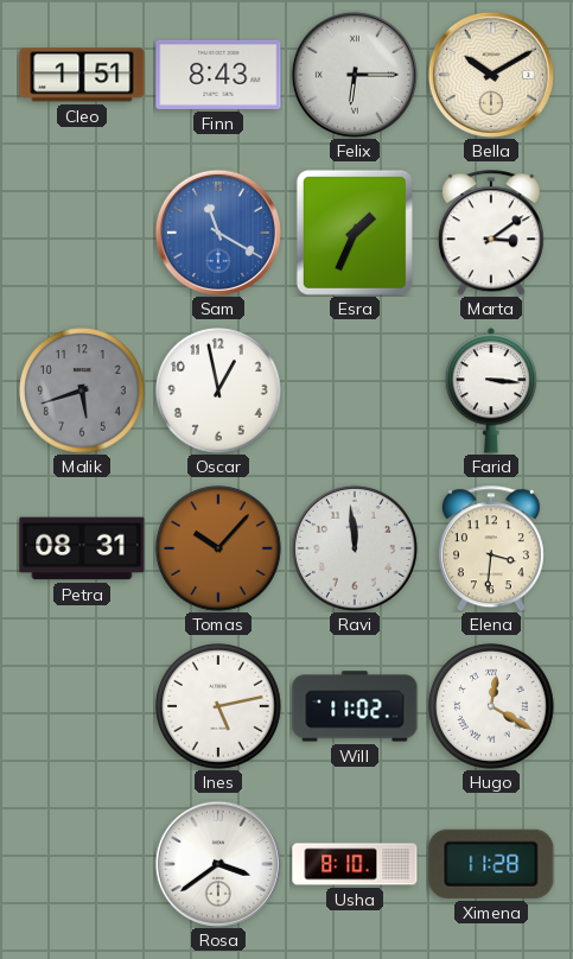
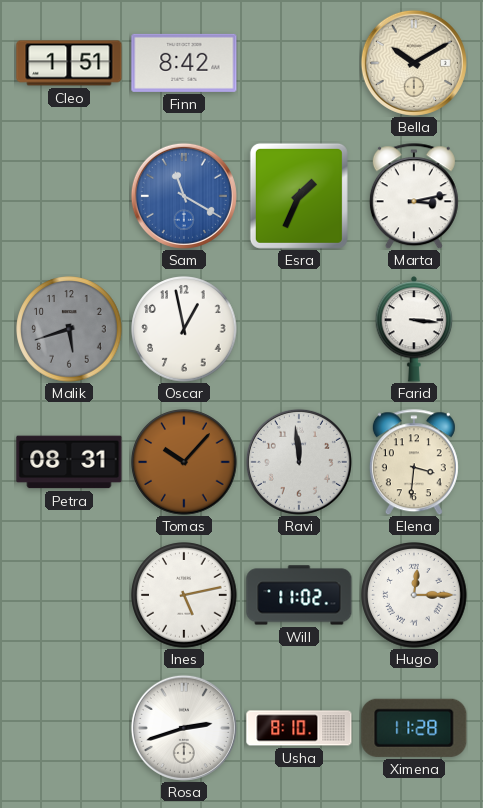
Finn: 8:43 -> 8:42 (184, 63)
Felix: 6:15 -> none (355, 75)
Marta: 3:09 -> 3:13 (414, 196)
Hugo: 12:20 -> 12:15 (414, 595)
Rosa: 3:39 -> 2:42 (184, 728)
